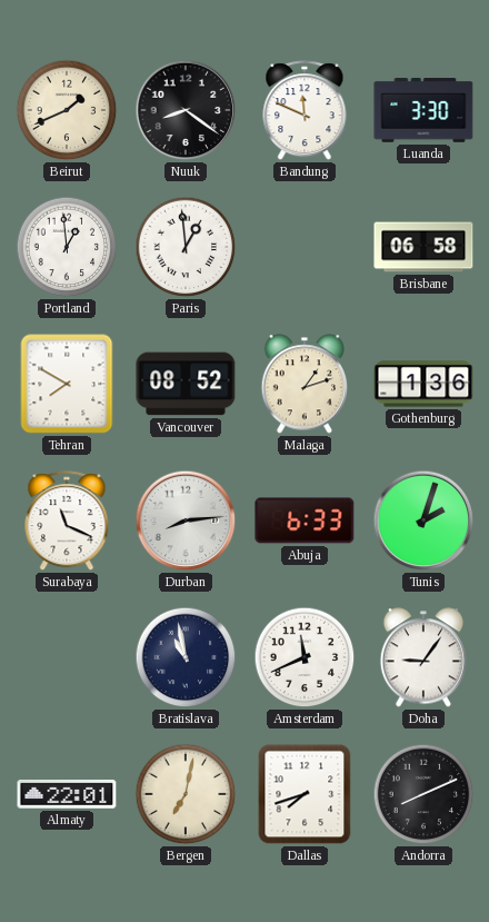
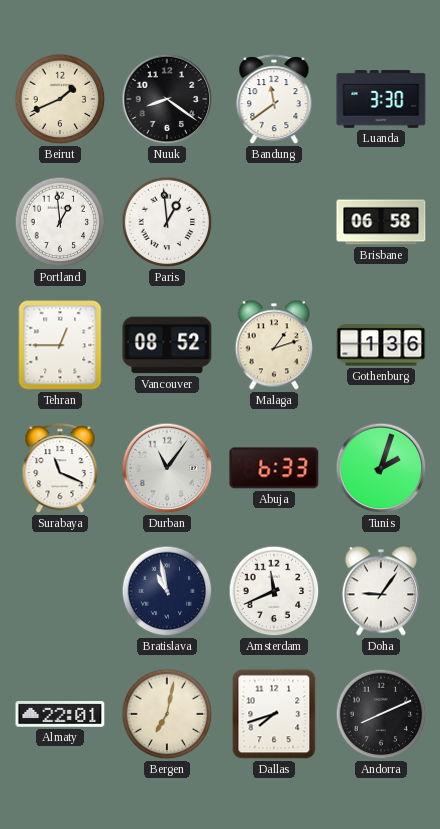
Bandung: 11:49 -> 11:39 (274, 100)
Tehran: 7:50 -> 12:45 (60, 345)
Durban: 8:14 -> 11:06 (167, 468)
